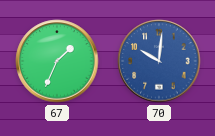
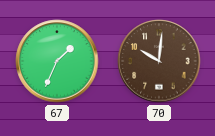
70 dial: blue -> brown (159, 61)
